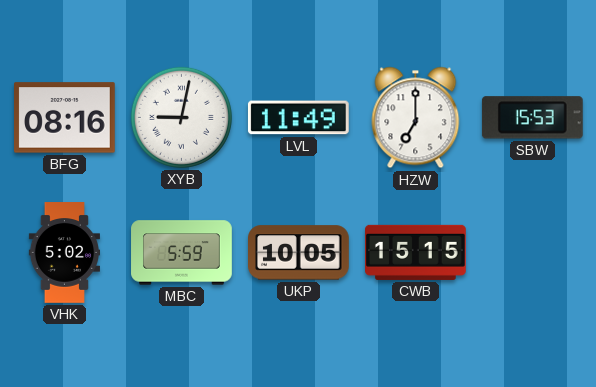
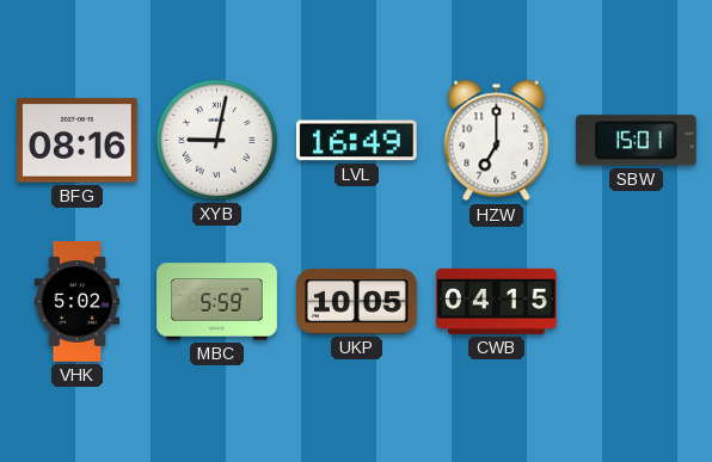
LVL: 11:49 -> 16:49 (356, 141)
SBW: 15:53 -> 15:01 (636, 141)
CWB: 15:15 -> 04:15 (497, 301)
